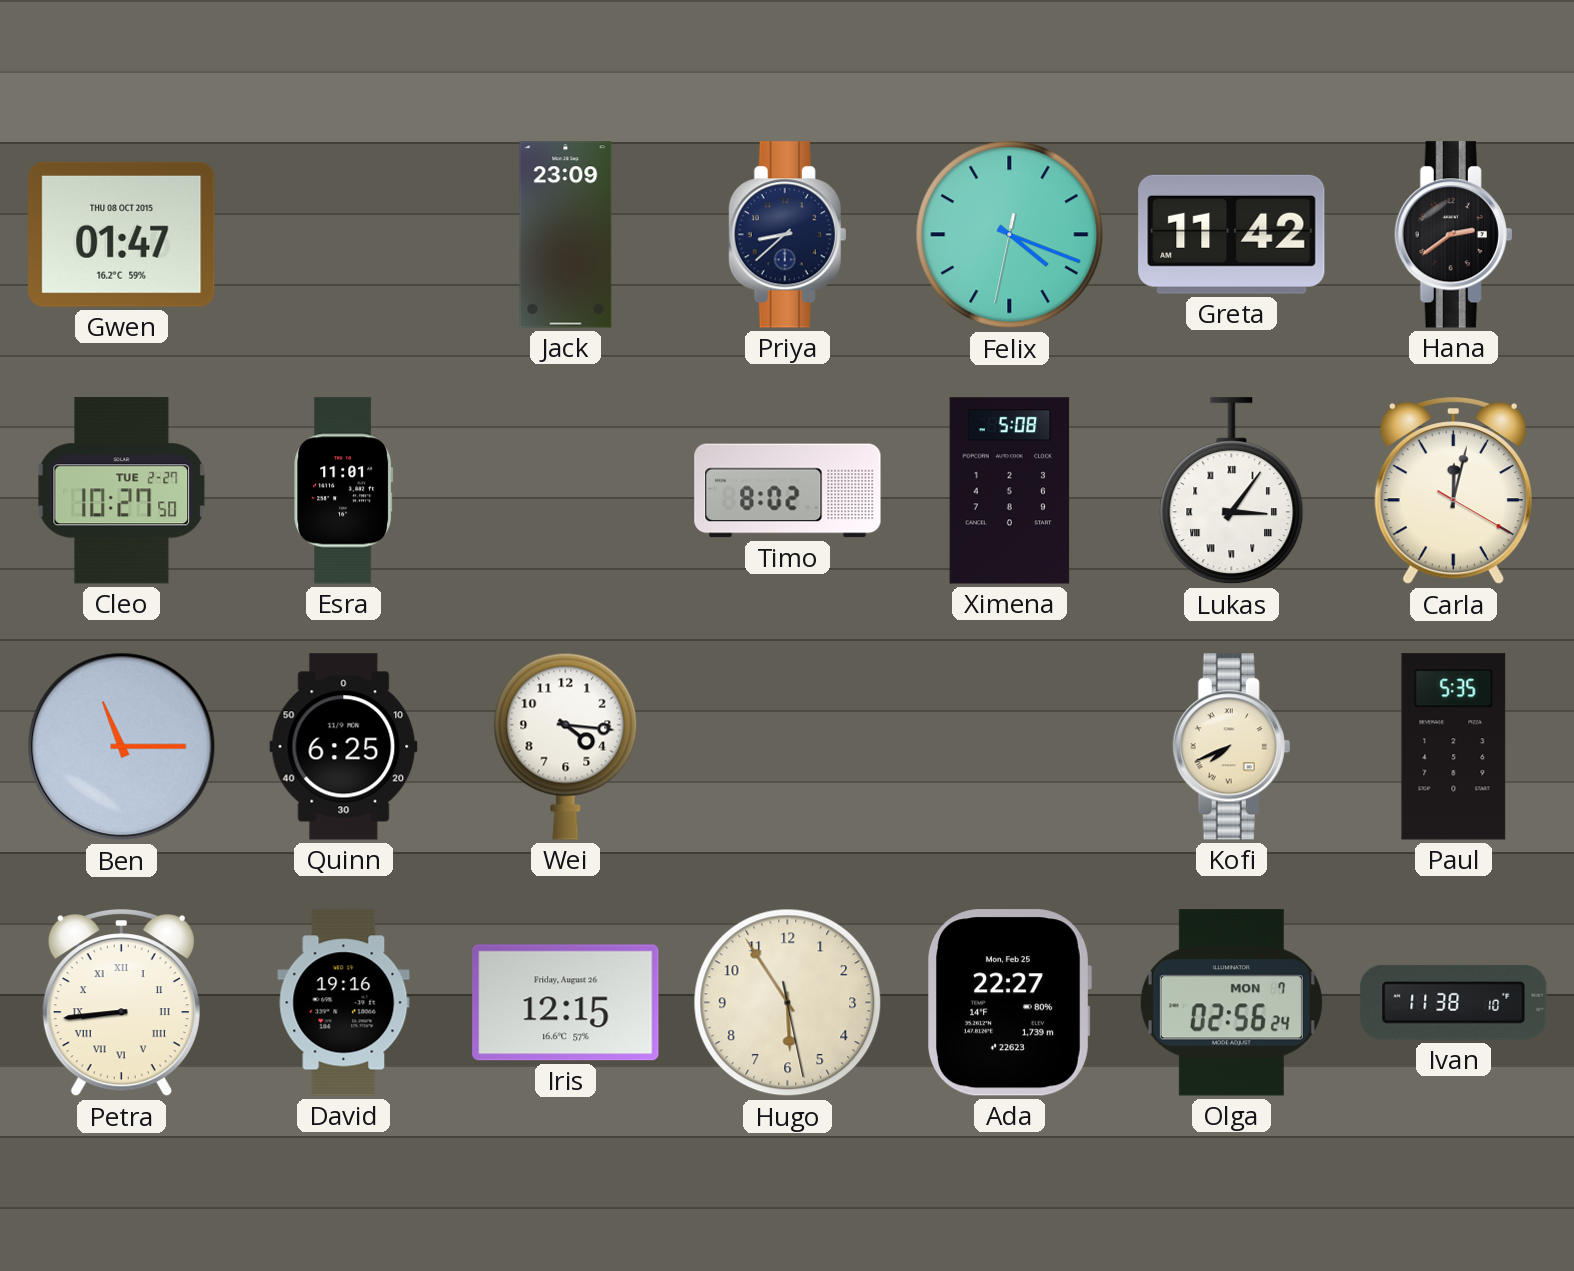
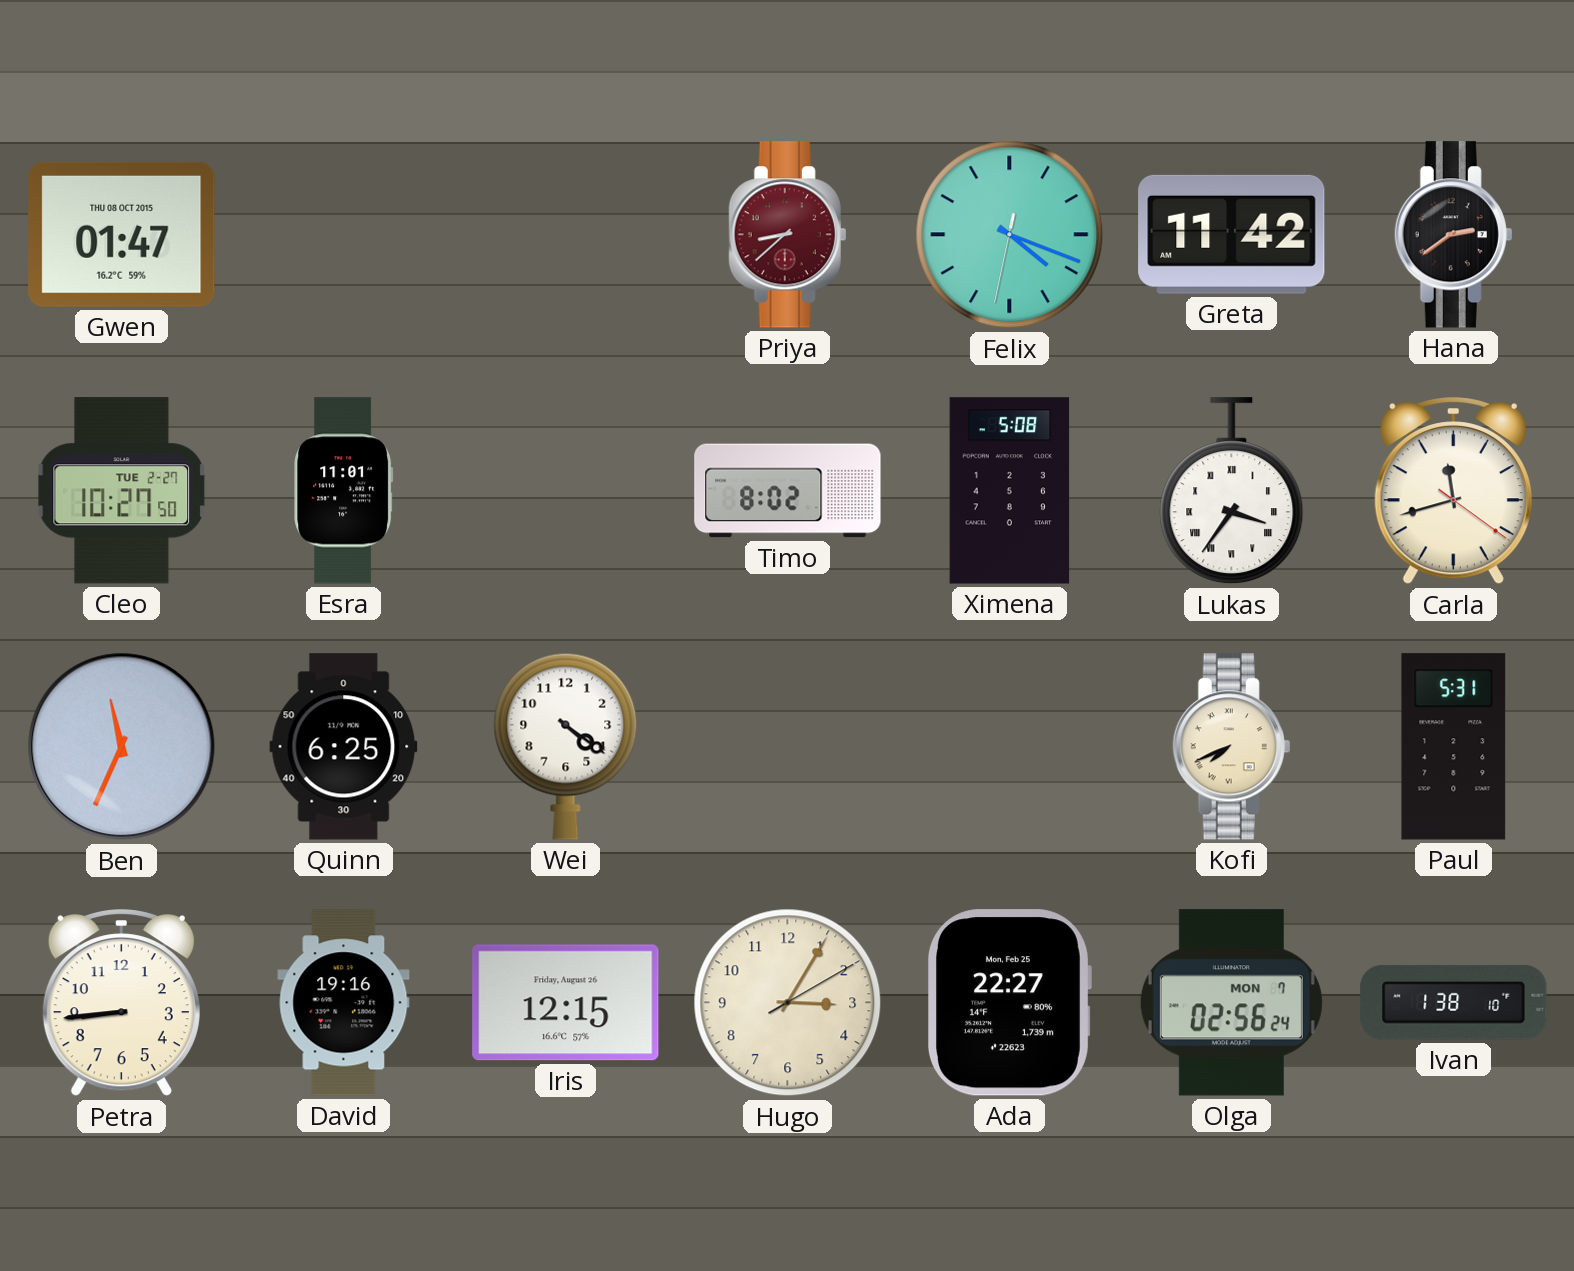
Jack: 23:09 -> none (566, 235)
Priya dial: navy -> burgundy (788, 235)
Lukas: 3:06 -> 3:36 (1232, 491)
Carla: 12:02 -> 11:42 (1453, 491)
Ben: 11:15 -> 11:34 (122, 747)
Wei: 4:16 -> 4:21 (566, 746)
Paul: 5:35 -> 5:31 (1454, 747)
Petra numerals: Roman -> Arabic (121, 1003)
Hugo: 5:54 -> 3:05 (788, 1003)
Ivan: 11:38 -> 1:38 (1454, 1002)
